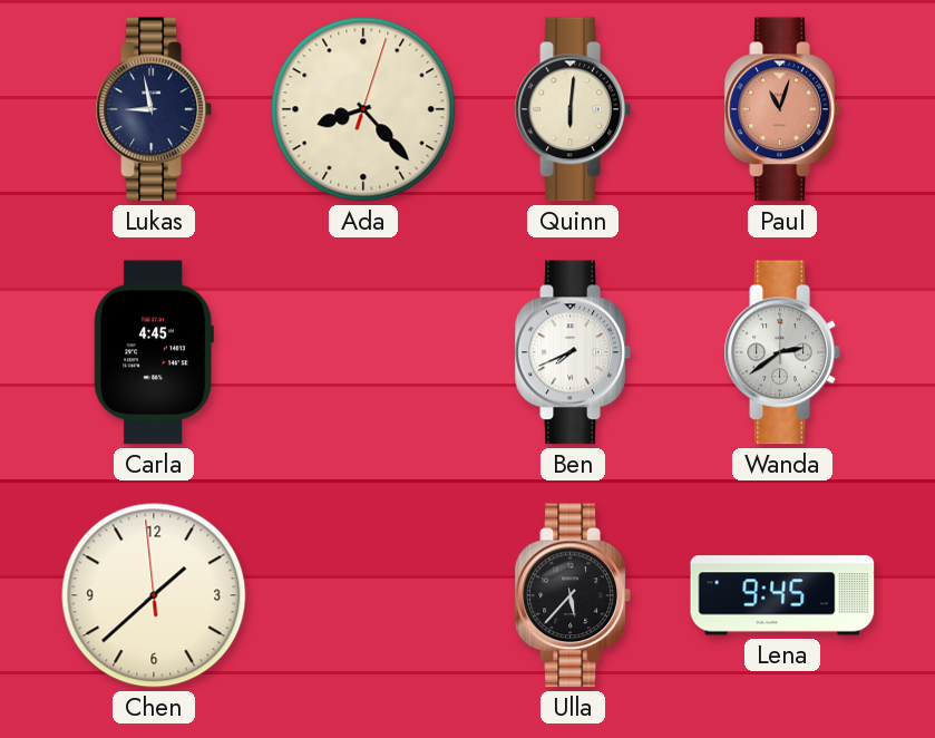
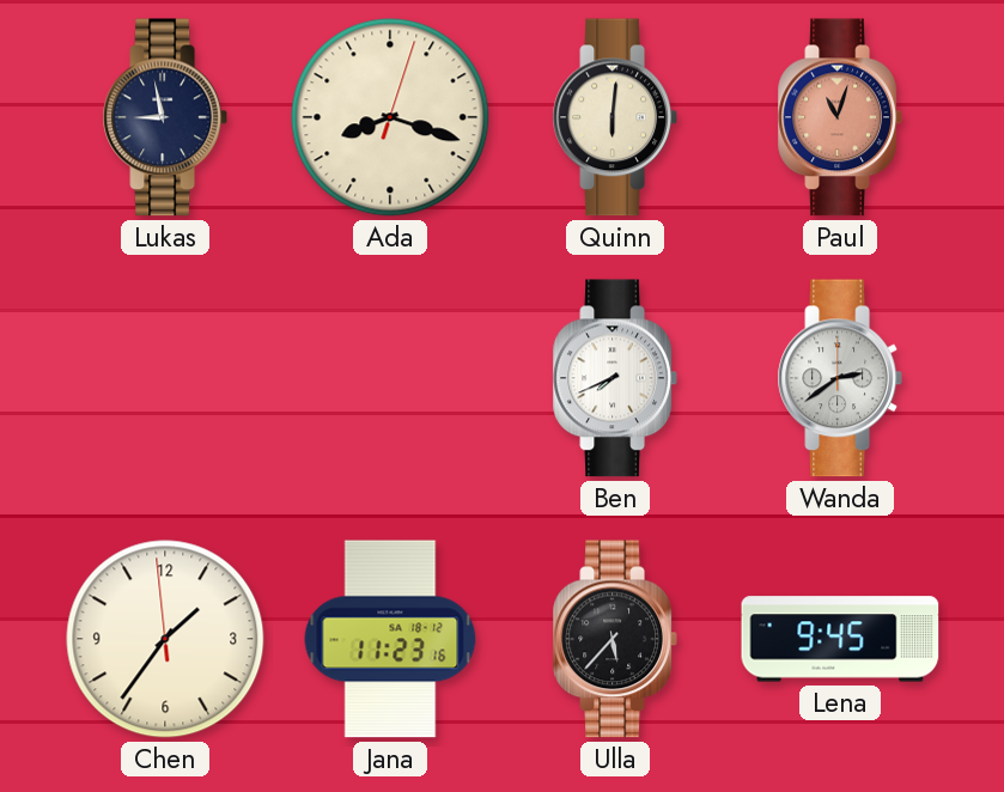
Ada: 8:23 -> 8:18 (390, 117)
Carla: 4:45 -> none (154, 352)
Chen: 1:37 -> 1:35 (165, 639)
Jana: none -> 11:23 (390, 639)
